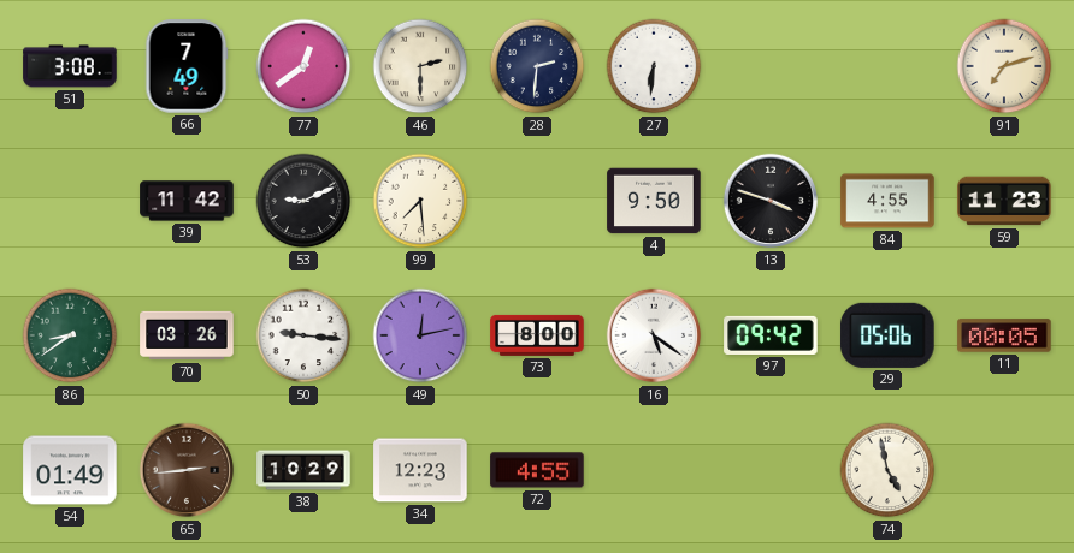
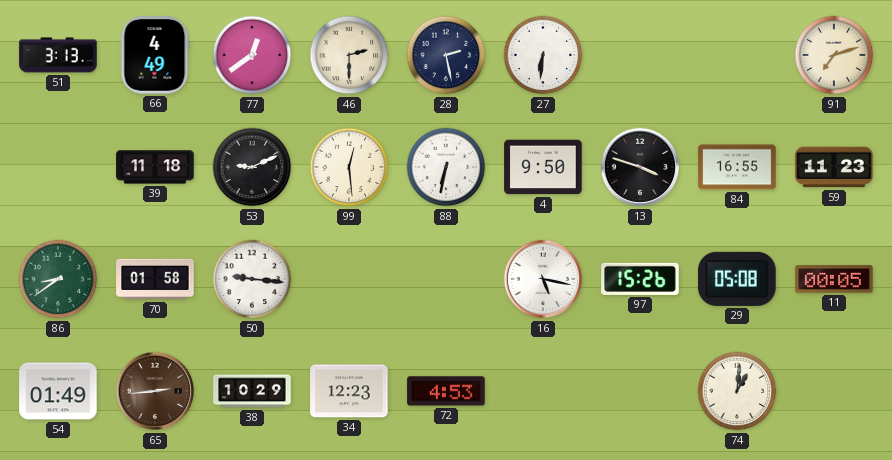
51: 3:08 -> 3:13 (58, 55)
66: 7:49 -> 4:49 (155, 55)
28: 2:31 -> 2:28 (446, 55)
39: 11:42 -> 11:18 (155, 167)
99: 7:29 -> 12:29 (349, 167)
88: none -> 6:32 (446, 167)
84: 4:55 -> 16:55 (737, 167)
70: 03:26 -> 01:58 (155, 279)
49: 12:13 -> none (420, 335)
73: 8:00 -> none (537, 335)
16: 5:21 -> 5:17 (543, 279)
97: 09:42 -> 15:26 (640, 279)
29: 05:06 -> 05:08 (737, 279)
72: 4:55 -> 4:53 (446, 391)
74: 4:58 -> 1:01 (737, 391)
